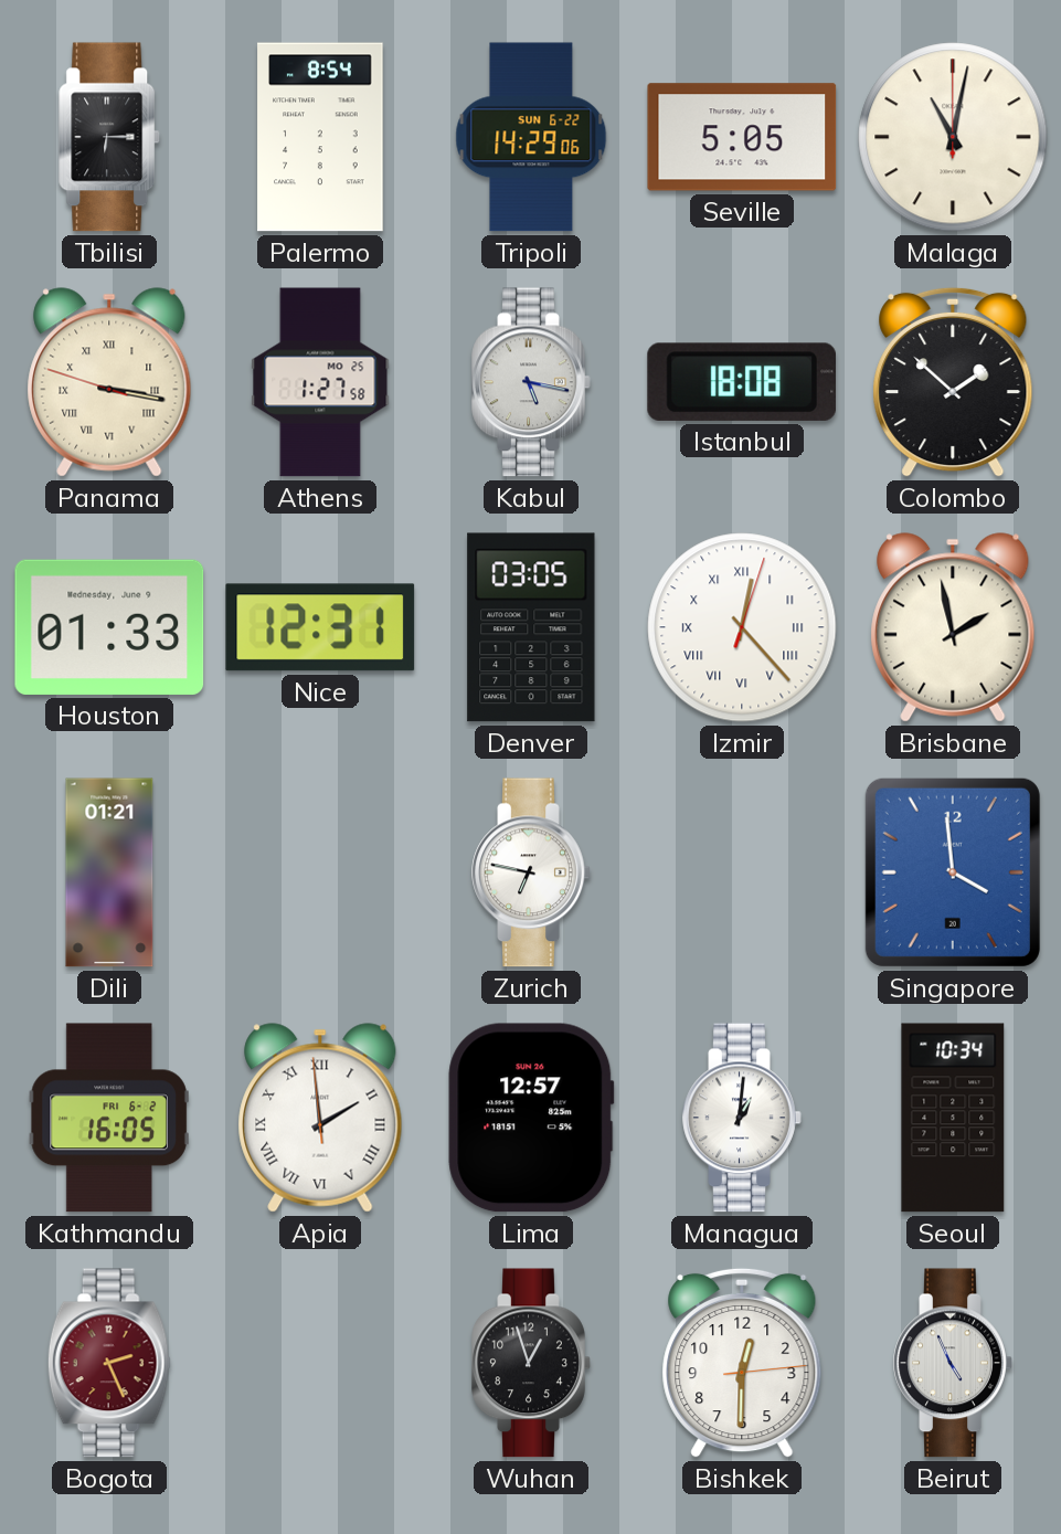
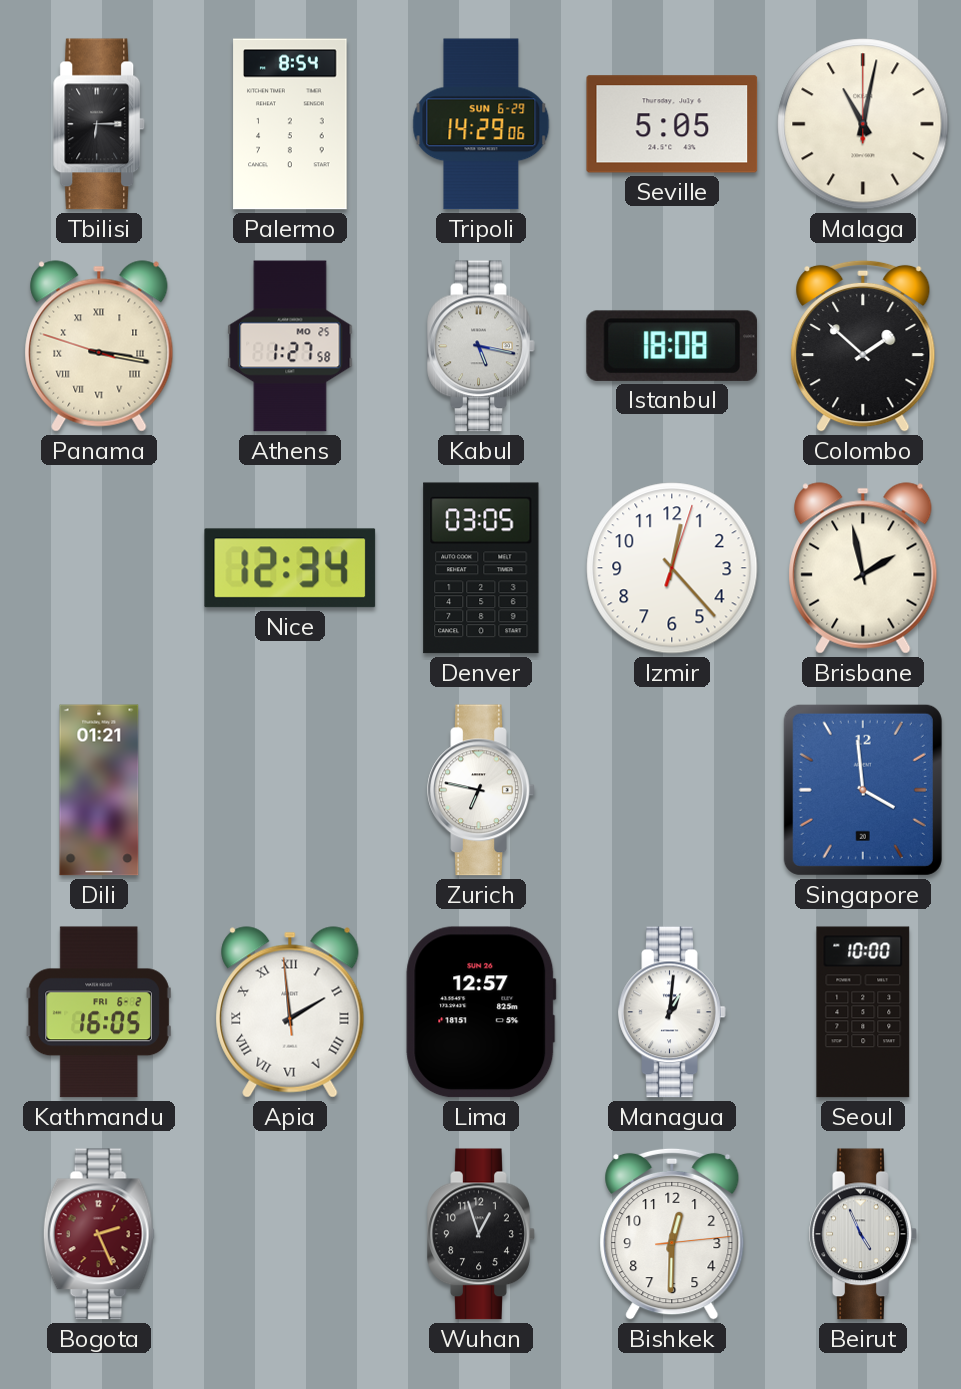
Tripoli date: SUN 6-22 -> SUN 6-29 (481, 124)
Houston: 01:33 -> none (109, 627)
Nice: 12:31 -> 12:34 (290, 568)
Izmir numerals: Roman -> Arabic (672, 568)
Seoul: 10:34 -> 10:00 (863, 1012)
